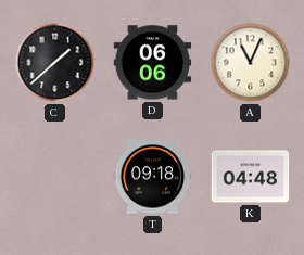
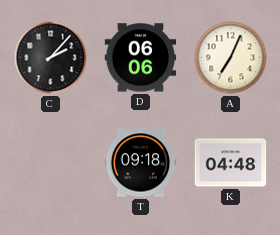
C: 1:38 -> 2:07 (51, 58)
A: 11:04 -> 7:04 (231, 58)
